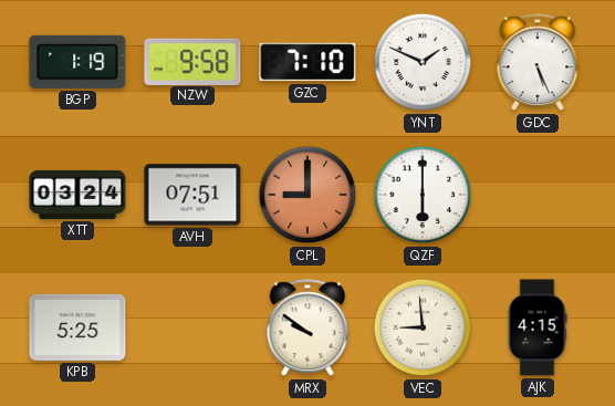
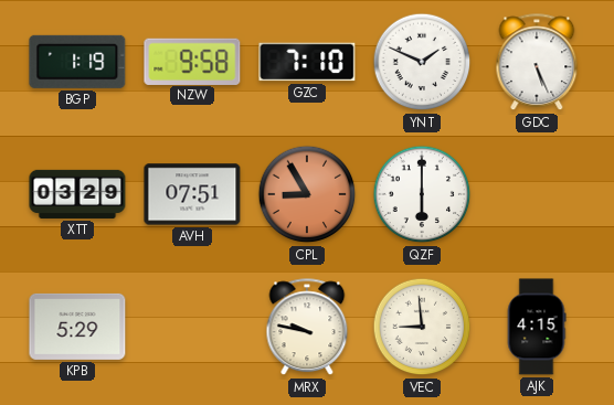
XTT: 03:24 -> 03:29 (77, 194)
CPL: 9:00 -> 8:55 (307, 194)
KPB: 5:25 -> 5:29 (77, 327)
MRX: 9:51 -> 9:47 (307, 328)
